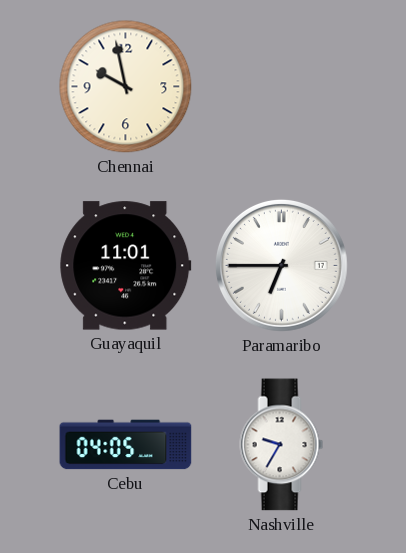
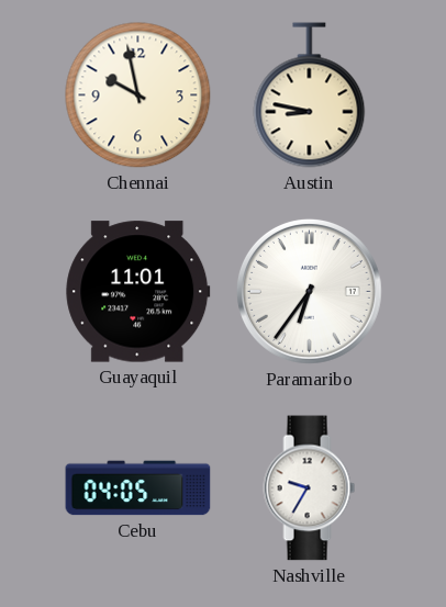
Austin: none -> 8:47 (310, 95)
Paramaribo: 6:45 -> 6:36 (309, 291)
